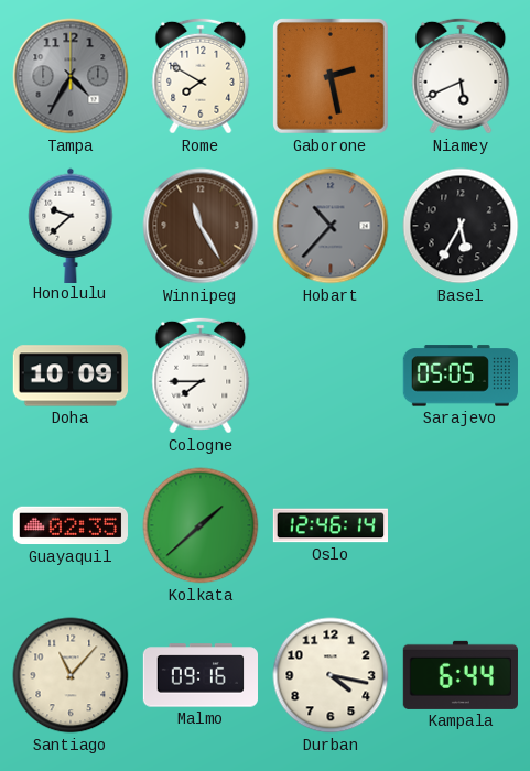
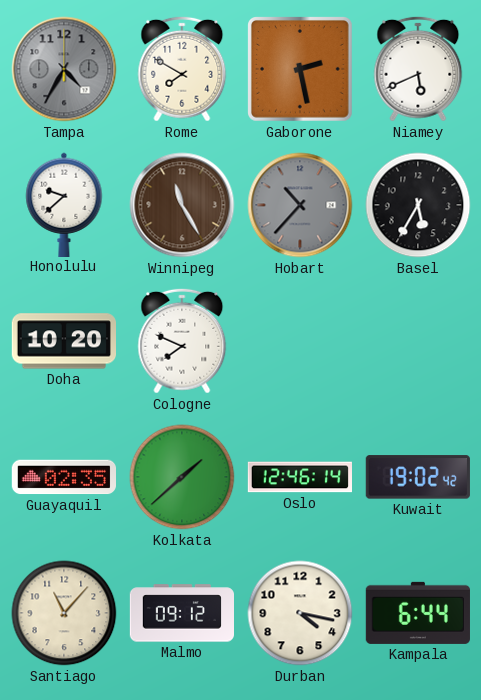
Doha: 10:09 -> 10:20 (63, 341)
Cologne: 7:45 -> 7:49 (182, 341)
Sarajevo: 05:05 -> none (461, 376)
Kuwait: none -> 19:02 (418, 477)
Malmo: 09:16 -> 09:12 (181, 613)
